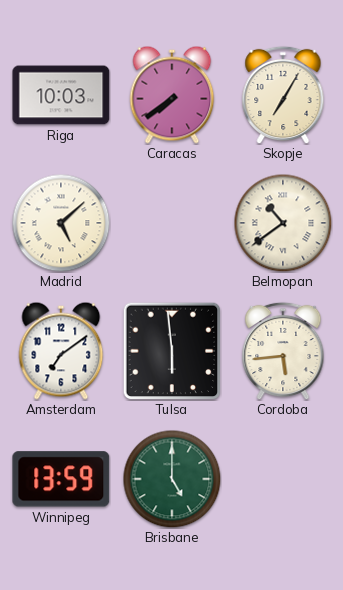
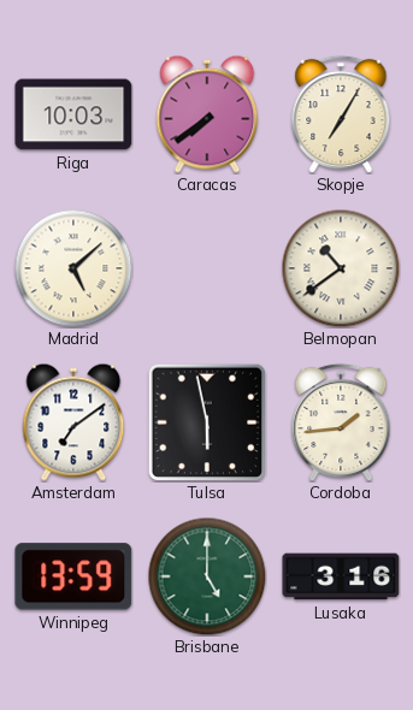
Tulsa: 5:59 -> 5:58 (207, 422)
Cordoba: 5:44 -> 1:44 (341, 422)
Lusaka: none -> 3:16 (341, 576)
